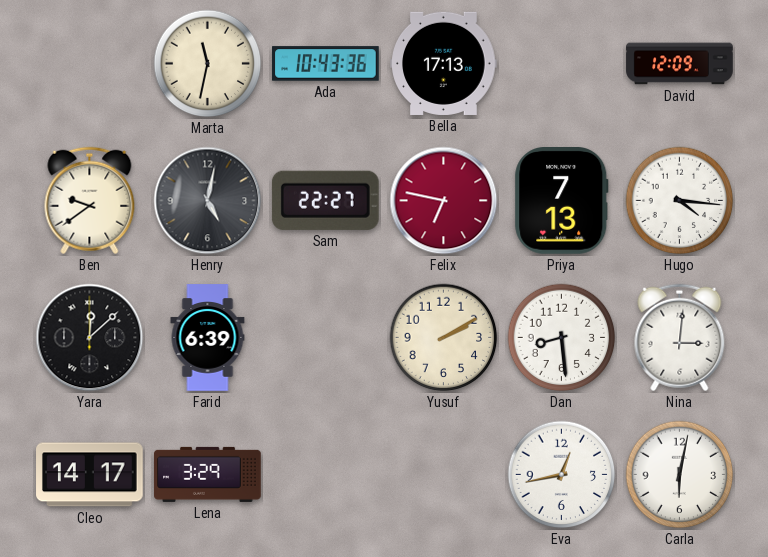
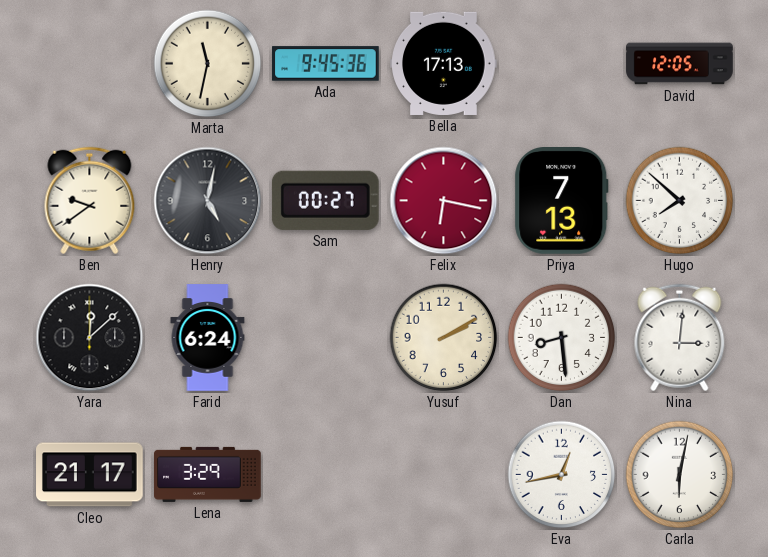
Ada: 10:43 -> 9:45 (326, 64)
David: 12:09 -> 12:05 (680, 64)
Sam: 22:27 -> 00:27 (325, 200)
Felix: 6:47 -> 6:17 (444, 201)
Hugo: 4:16 -> 7:52 (680, 201)
Farid: 6:39 -> 6:24 (208, 338)
Cleo: 14:17 -> 21:17 (90, 475)
